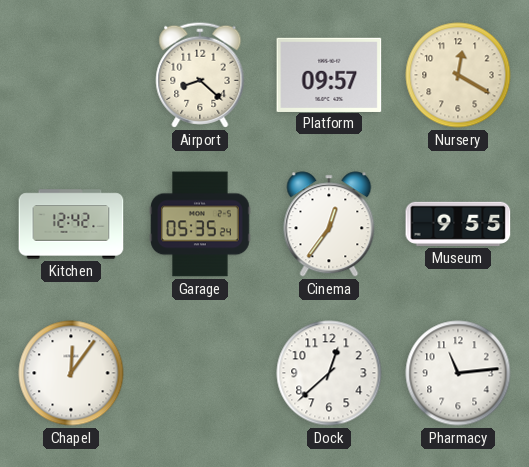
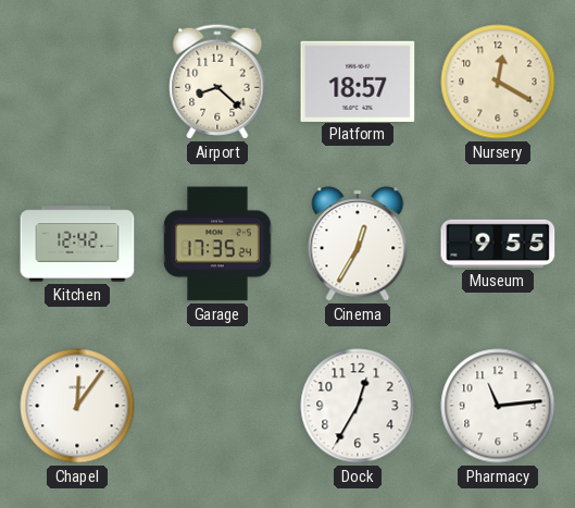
Platform: 09:57 -> 18:57 (358, 80)
Garage: 05:35 -> 17:35 (217, 244)
Cinema: 12:36 -> 12:35 (358, 244)
Dock: 12:38 -> 12:35 (358, 406)
